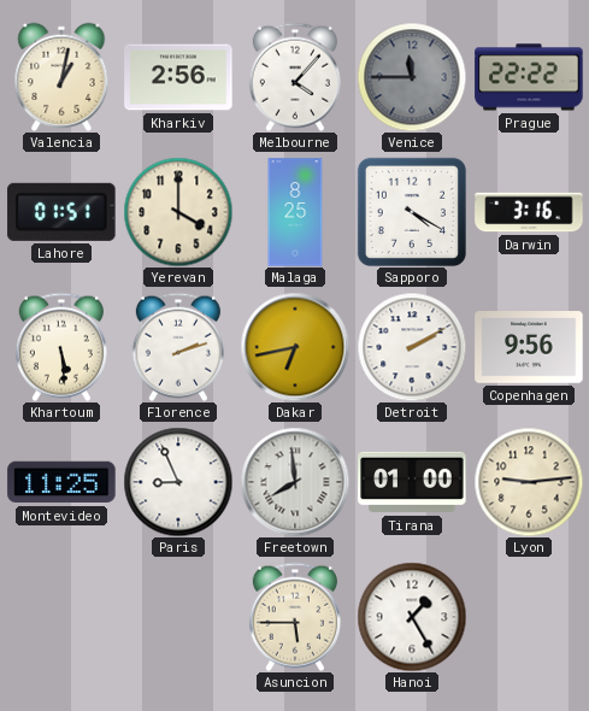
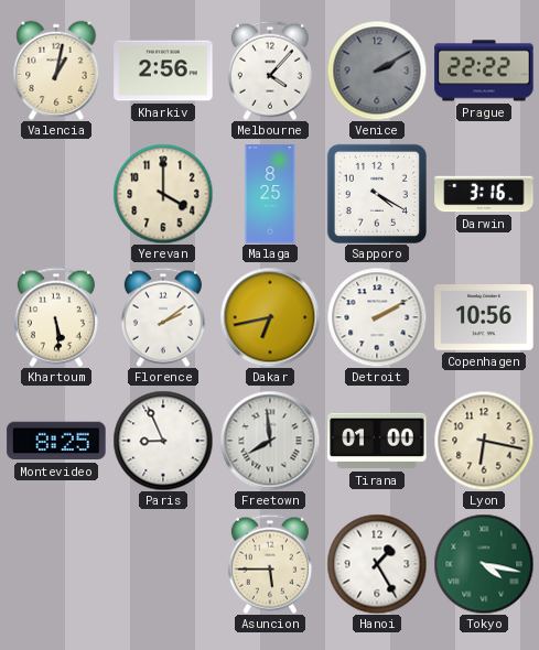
Venice: 11:45 -> 2:10 (377, 71)
Lahore: 01:51 -> none (61, 212)
Florence: 2:12 -> 2:09 (163, 317)
Copenhagen: 9:56 -> 10:56 (484, 318)
Montevideo: 11:25 -> 8:25 (56, 441)
Lyon: 9:14 -> 6:17 (484, 441)
Tokyo: none -> 4:17 (484, 564)
